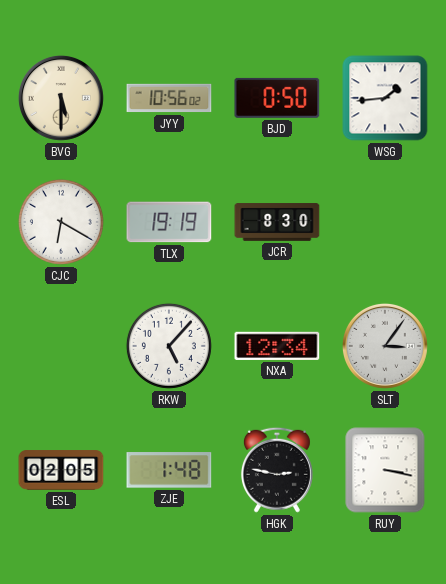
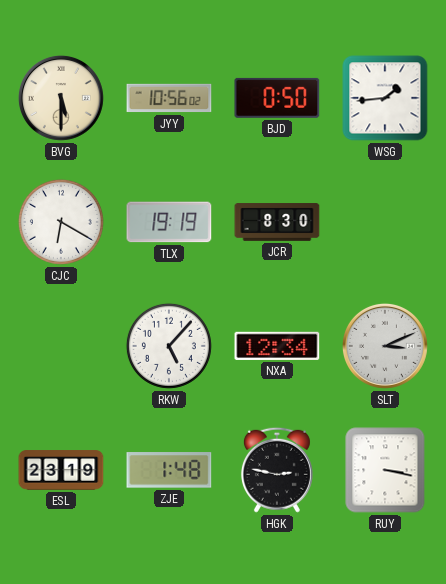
SLT: 3:06 -> 3:11 (385, 346)
ESL: 02:05 -> 23:19 (61, 470)
